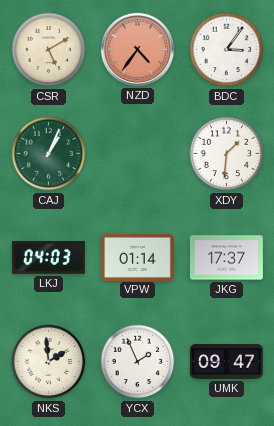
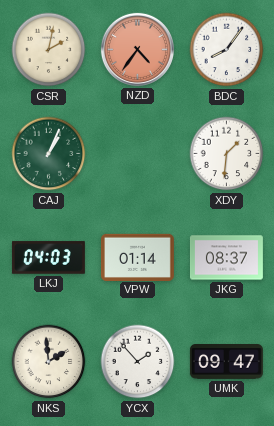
CSR: 5:10 -> 2:02 (49, 50)
BDC: 3:06 -> 8:06 (227, 50)
JKG: 17:37 -> 08:37 (226, 258)
YCX: 1:56 -> 1:53 (138, 362)
